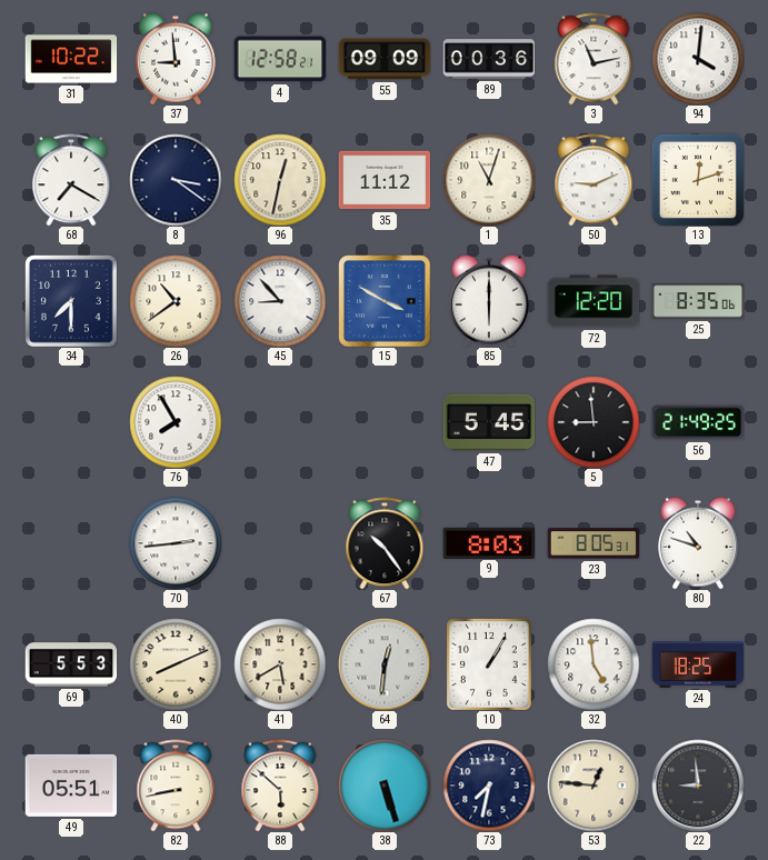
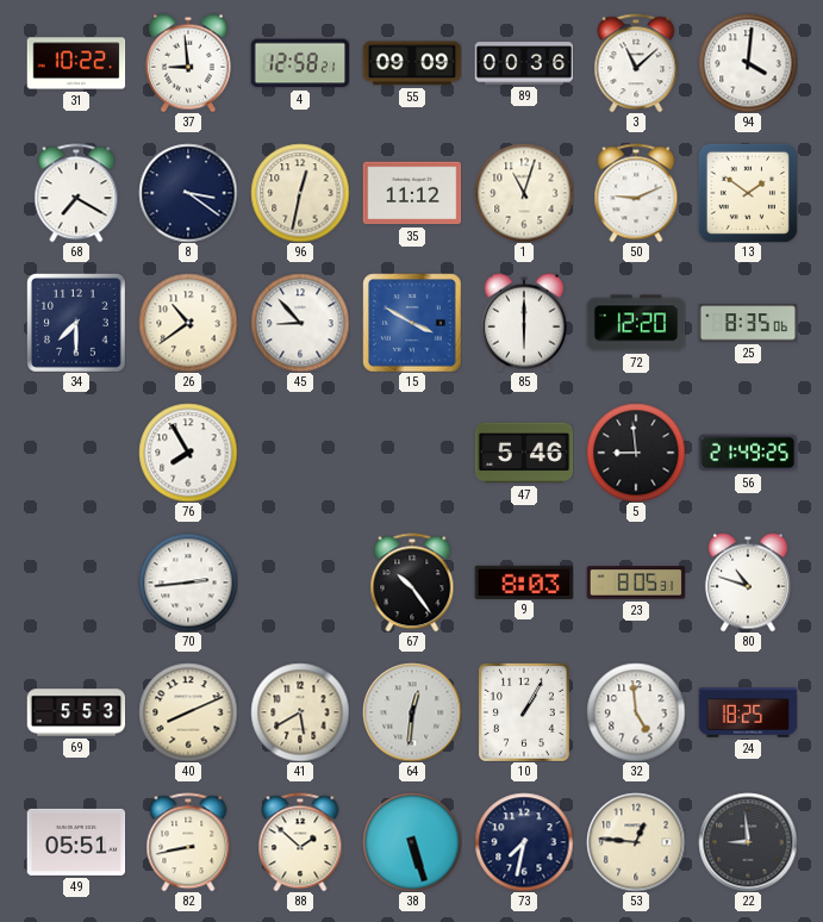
3: 11:13 -> 11:08 (636, 63)
13: 12:12 -> 1:51 (748, 193)
47: 5:45 -> 5:46 (524, 453)
88: 5:52 -> 1:52 (300, 842)
